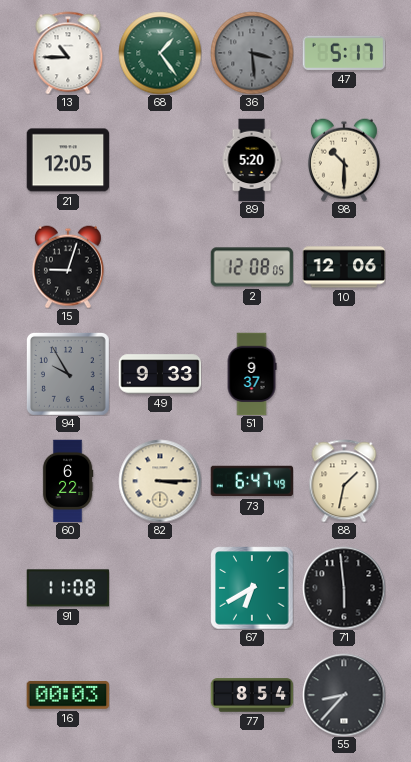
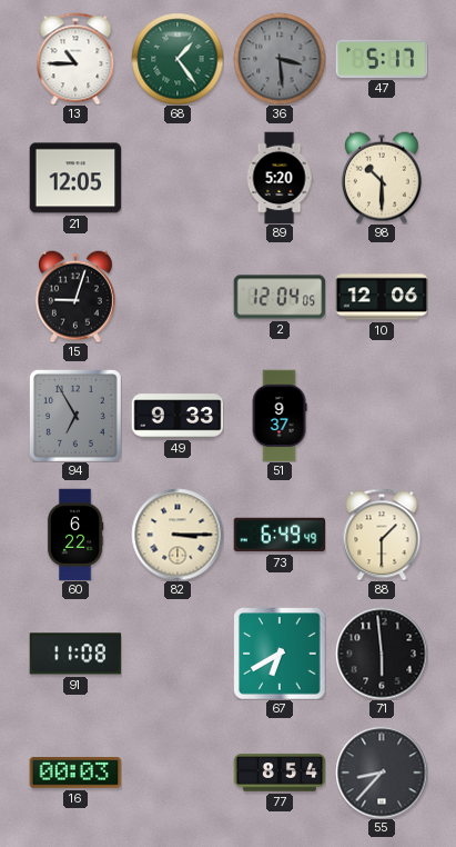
2: 12:08 -> 12:04 (280, 297)
94: 9:55 -> 6:55 (75, 416)
73: 6:47 -> 6:49 (280, 535)
88: 1:32 -> 1:30 (382, 535)
